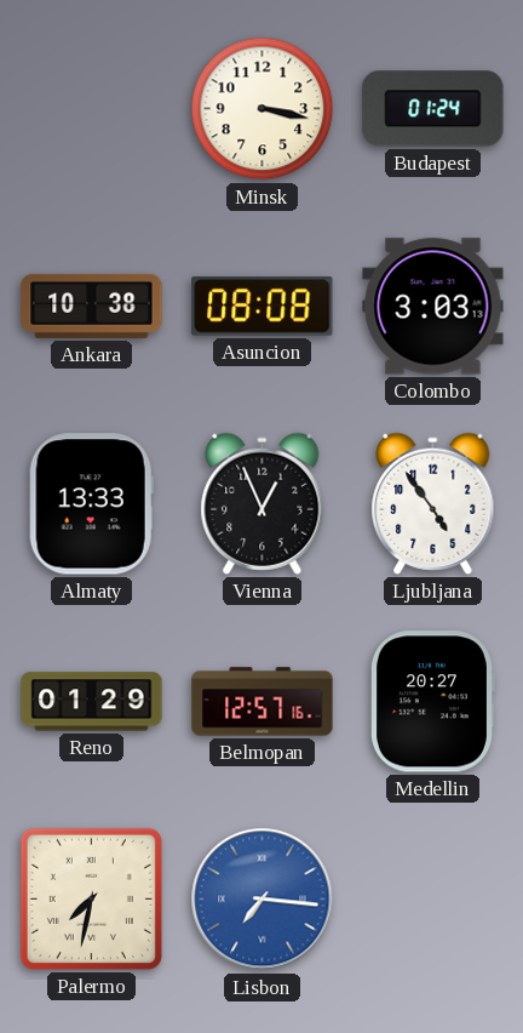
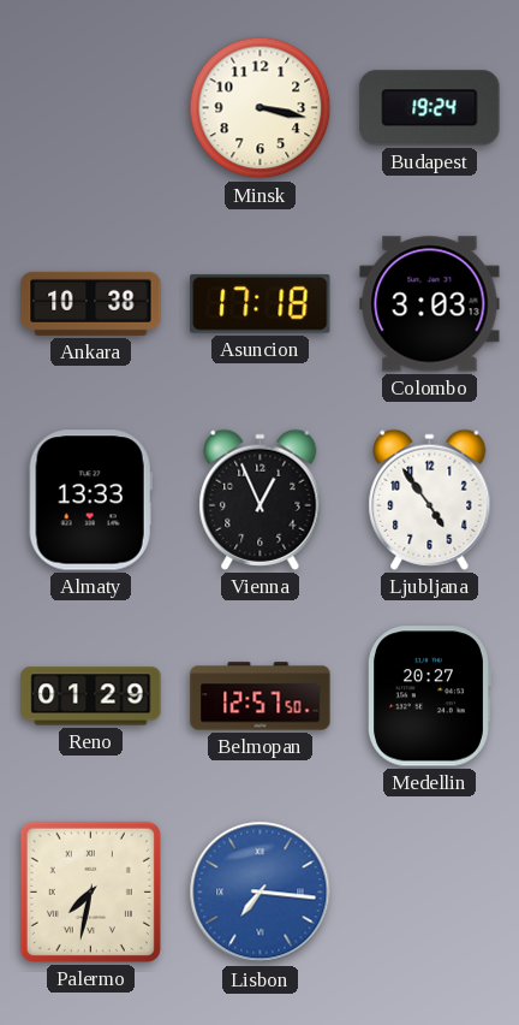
Budapest: 01:24 -> 19:24 (430, 108)
Asuncion: 08:08 -> 17:18 (261, 303)
Belmopan: 12:57:16 -> 12:57:50 (261, 697)
